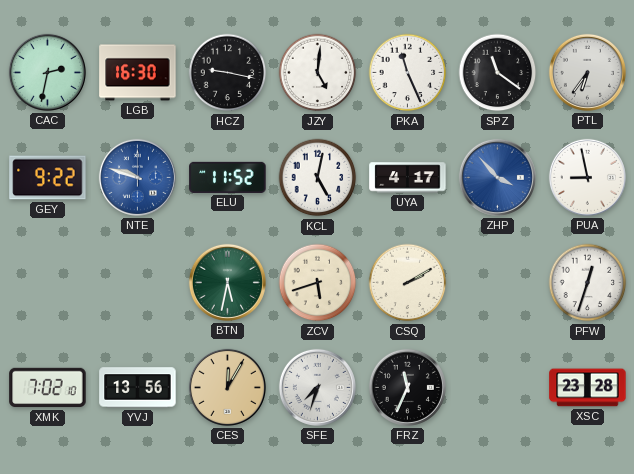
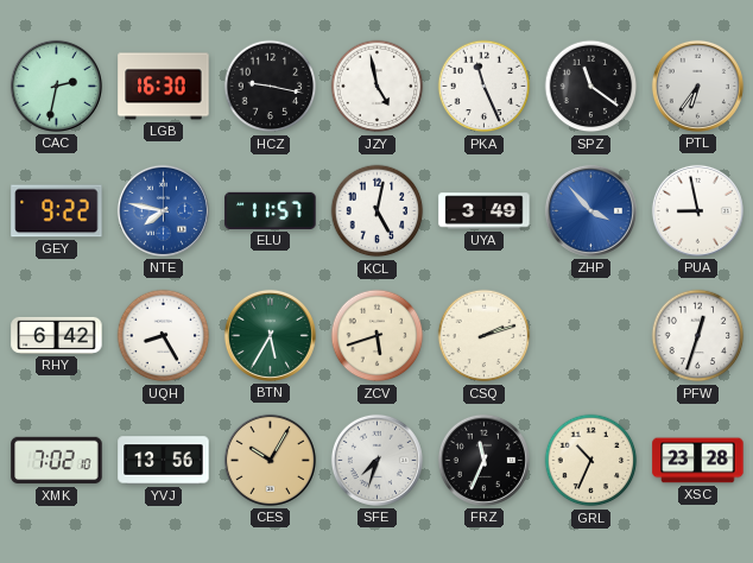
JZY: 5:01 -> 4:58 (378, 87)
NTE: 9:48 -> 7:47 (163, 210)
ELU: 11:52 -> 11:57 (271, 210)
UYA: 4:17 -> 3:49 (485, 211)
RHY: none -> 6:42 (57, 335)
UQH: none -> 8:25 (164, 336)
BTN: 5:32 -> 5:35 (270, 335)
CSQ: 2:10 -> 2:12 (485, 336)
CES: 12:05 -> 10:05 (270, 460)
GRL: none -> 10:34 (591, 461)
